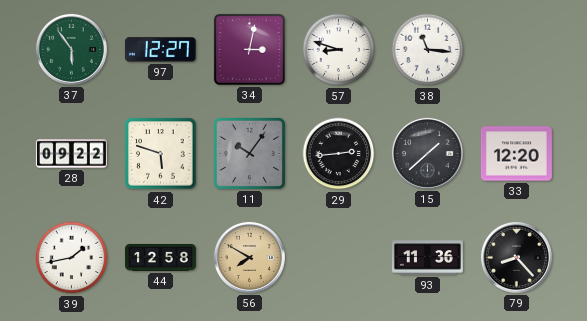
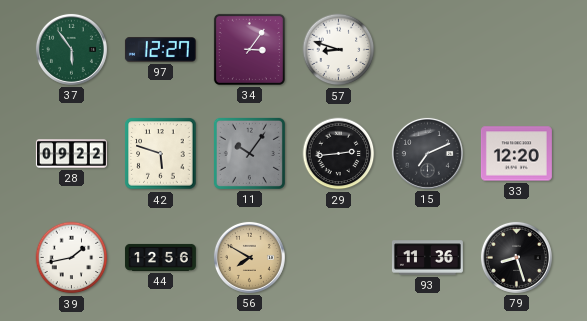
34: 3:02 -> 3:06 (249, 49)
38: 11:16 -> none (428, 50)
15: 1:38 -> 7:11 (427, 153)
44: 12:58 -> 12:56 (160, 257)
79: 8:23 -> 8:27 (516, 257)
